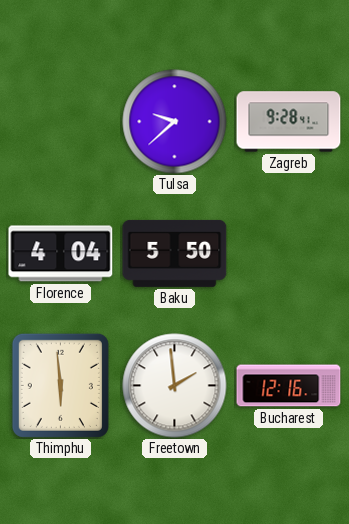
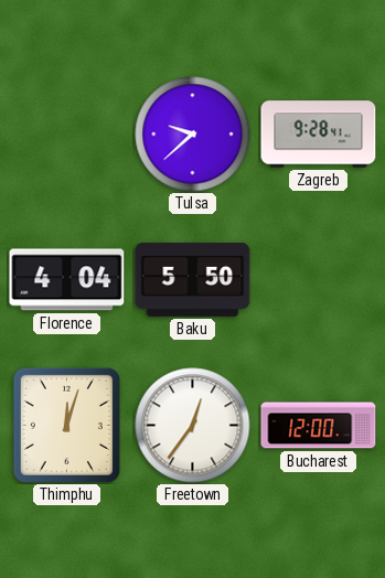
Thimphu: 5:59 -> 12:03 (66, 425)
Freetown: 1:59 -> 12:36 (193, 426)
Bucharest: 12:16 -> 12:00 (319, 426)
